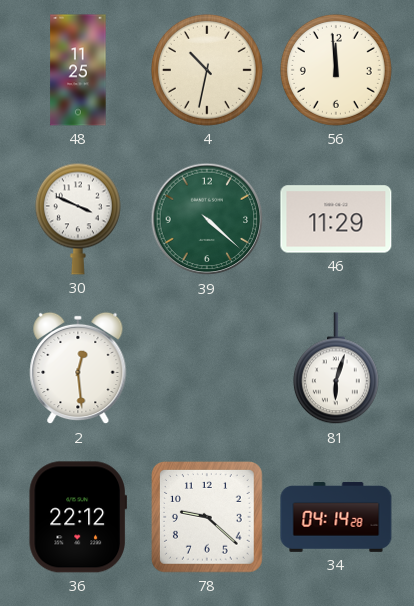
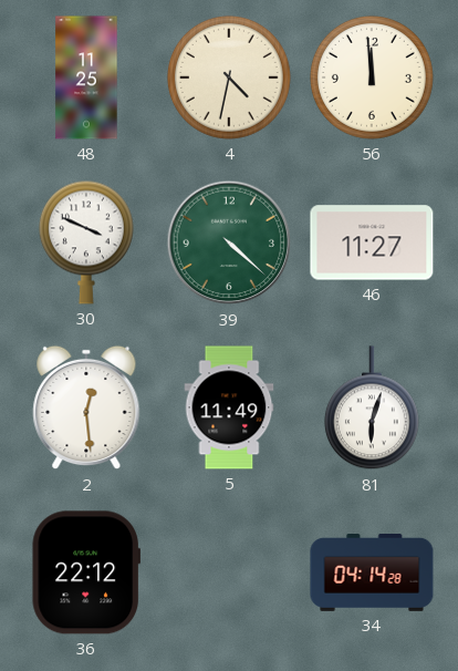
4: 10:32 -> 4:32 (229, 78)
46: 11:29 -> 11:27 (372, 242)
5: none -> 11:49 (229, 407)
78: 9:22 -> none (208, 518)
